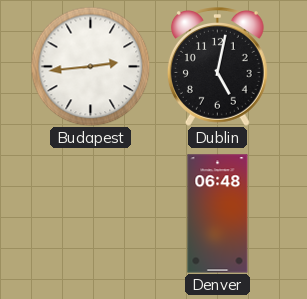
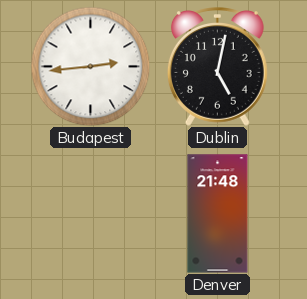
Denver: 06:48 -> 21:48 (218, 214)
